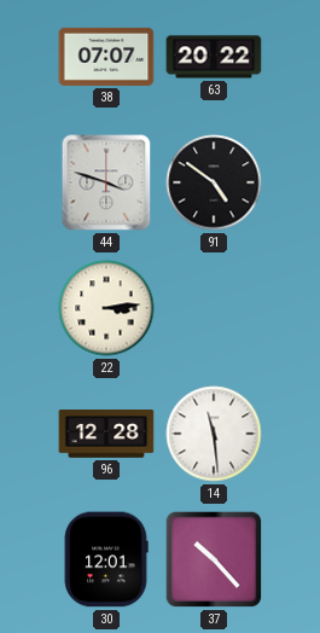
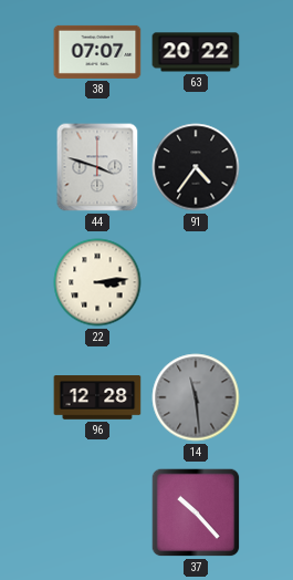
91: 4:51 -> 4:36 (196, 167)
14 dial: white -> grey (196, 397)
30: 12:01 -> none (106, 559)
